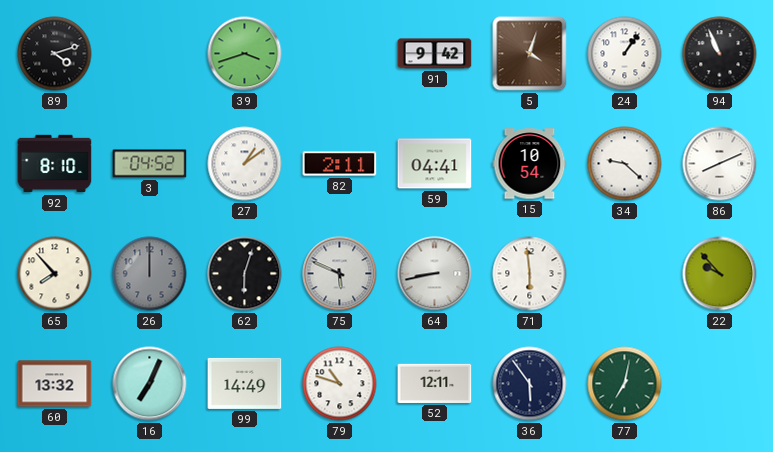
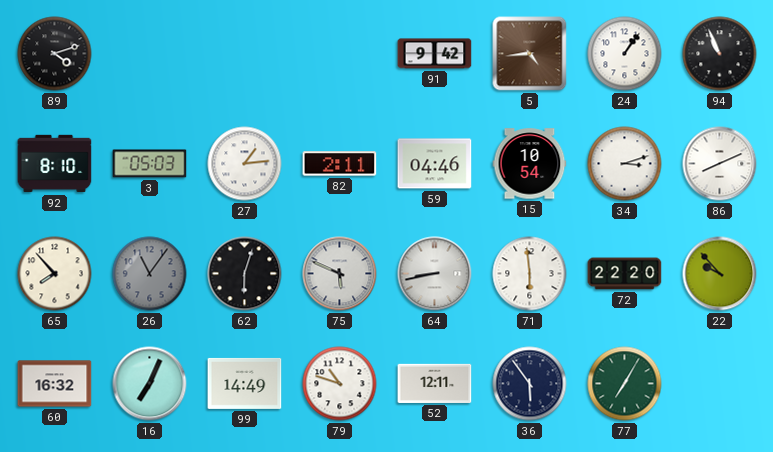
39: 3:42 -> none (245, 54)
5: 4:03 -> 4:44 (530, 54)
3: 04:52 -> 05:03 (150, 164)
27: 1:09 -> 1:14 (245, 164)
59: 04:41 -> 04:46 (435, 164)
34: 9:22 -> 3:12 (625, 164)
26: 12:00 -> 11:06 (150, 274)
72: none -> 22:20 (625, 274)
60: 13:32 -> 16:32 (55, 384)
77: 7:02 -> 7:05 (625, 384)
